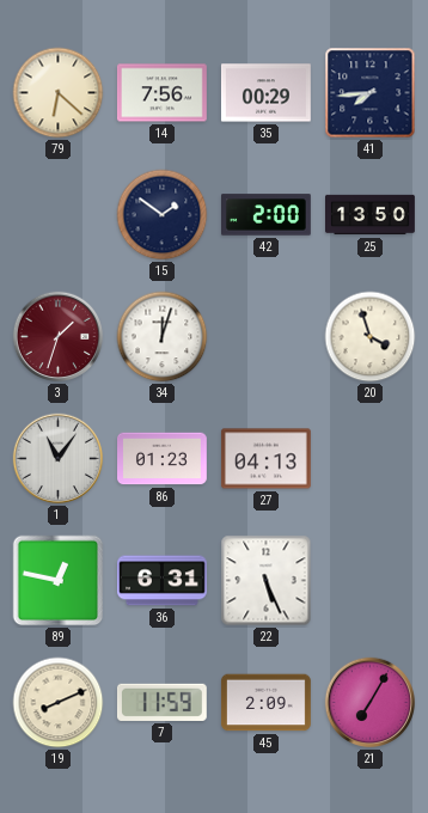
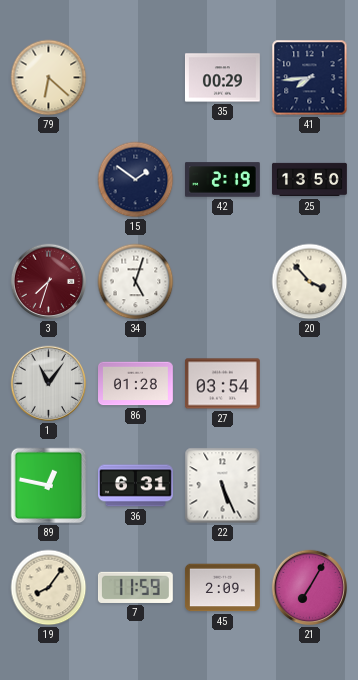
14: 7:56 -> none (161, 93)
42: 2:00 -> 2:19 (223, 180)
3: 1:33 -> 7:33 (49, 282)
34: 12:03 -> 5:03 (136, 282)
20: 3:57 -> 3:53 (310, 282)
86: 01:23 -> 01:28 (136, 384)
27: 04:13 -> 03:54 (222, 384)
19: 8:11 -> 8:06 (49, 588)
